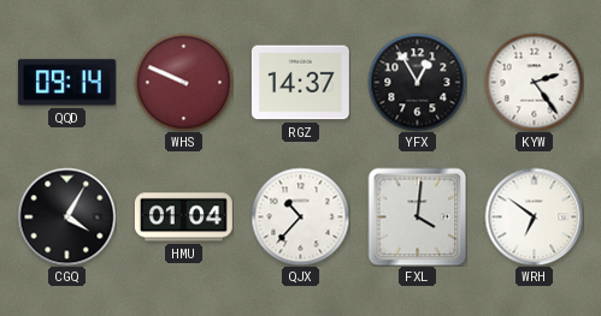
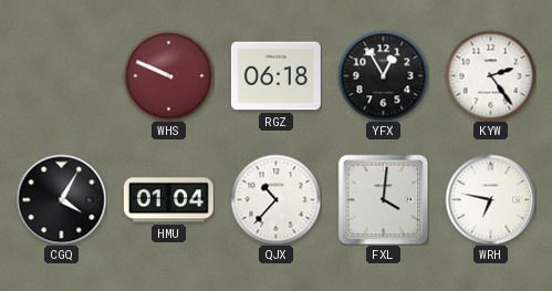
QQD: 09:14 -> none (66, 83)
RGZ: 14:37 -> 06:18 (275, 76)
WRH: 6:51 -> 6:47 (490, 199)
